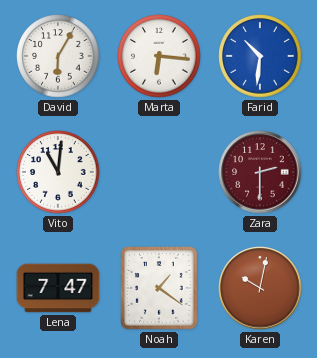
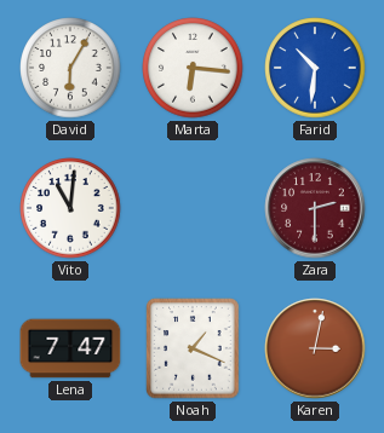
Noah: 1:21 -> 1:19 (193, 348)
Karen: 10:02 -> 3:02 (315, 348)
